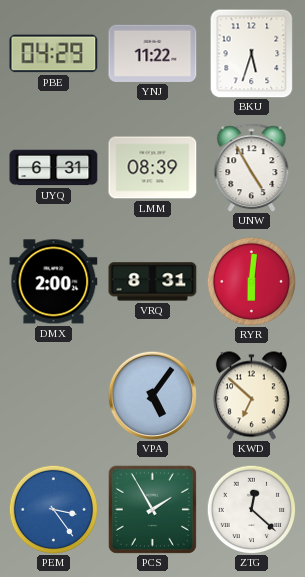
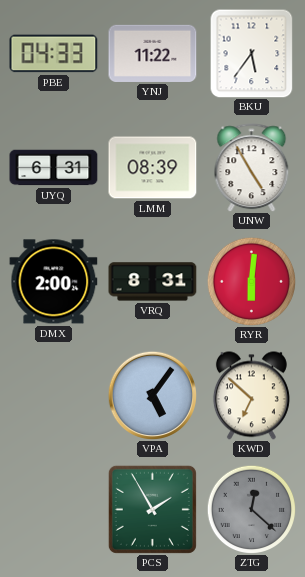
PBE: 04:29 -> 04:33 (54, 54)
BKU: 5:33 -> 5:36 (252, 53)
PEM: 3:24 -> none (53, 509)
ZTG dial: white -> grey (251, 509)
